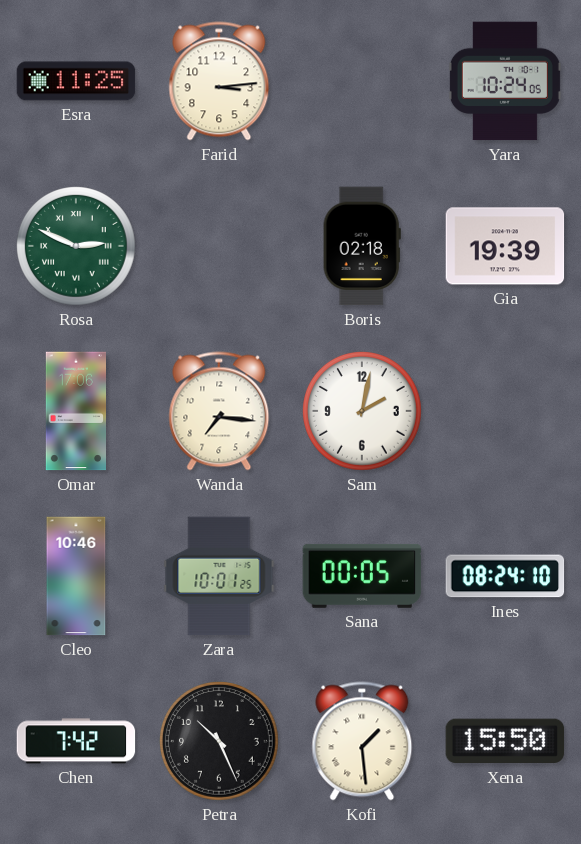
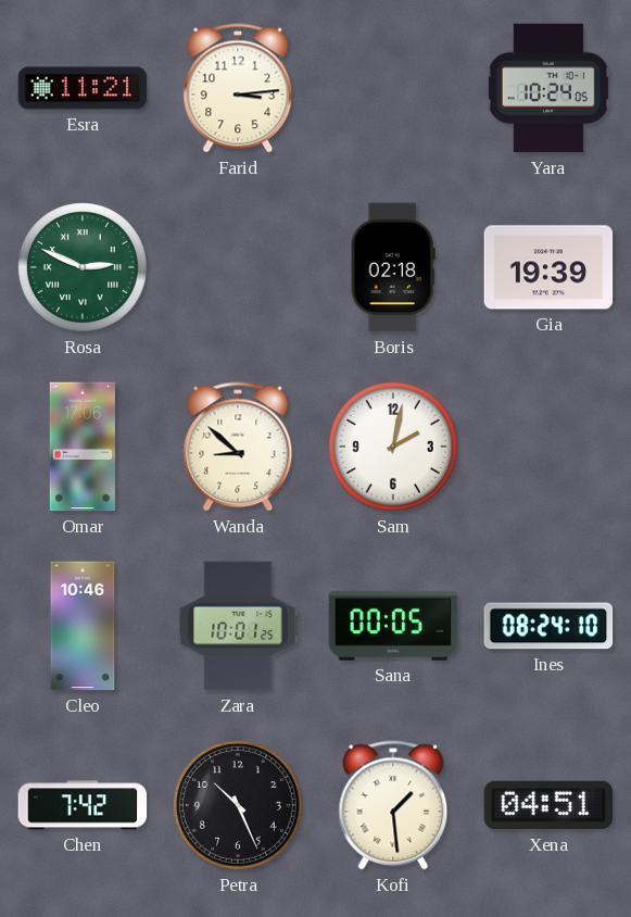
Esra: 11:25 -> 11:21 (83, 88)
Wanda: 7:16 -> 8:52 (238, 447)
Xena: 15:50 -> 04:51 (548, 805)
